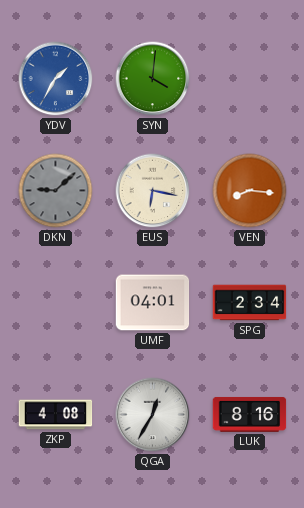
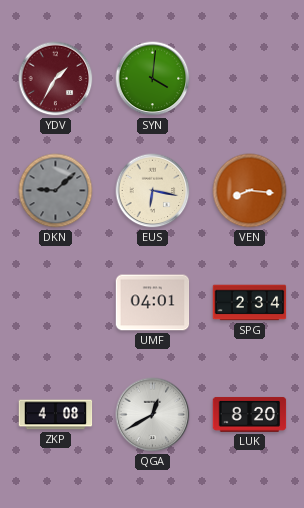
YDV dial: blue -> burgundy (56, 79)
QGA: 12:35 -> 12:40 (153, 415)
LUK: 8:16 -> 8:20 (250, 414)
